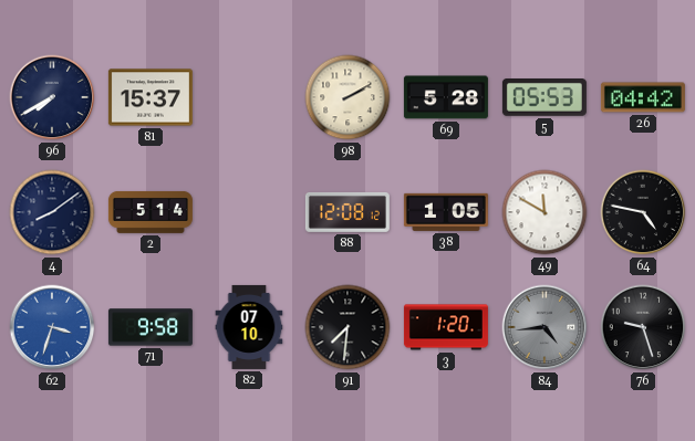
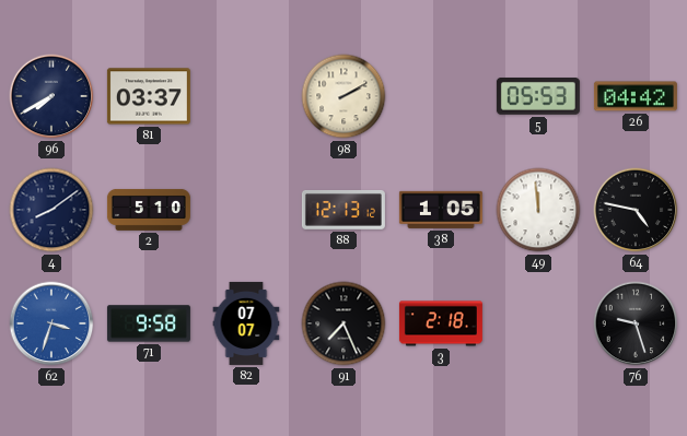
81: 15:37 -> 03:37 (149, 96)
69: 5:28 -> none (446, 97)
2: 5:14 -> 5:10 (149, 210)
88: 12:08 -> 12:13 (343, 210)
49: 11:50 -> 11:59 (538, 210)
82: 07:10 -> 07:07 (246, 323)
91: 7:31 -> 7:26 (343, 323)
3: 1:20 -> 2:18 (441, 323)
84: 4:44 -> none (544, 327)
